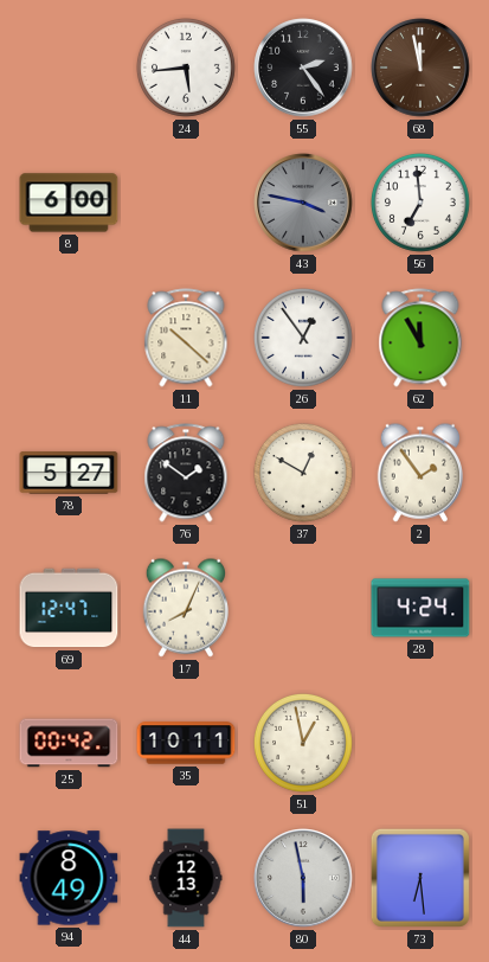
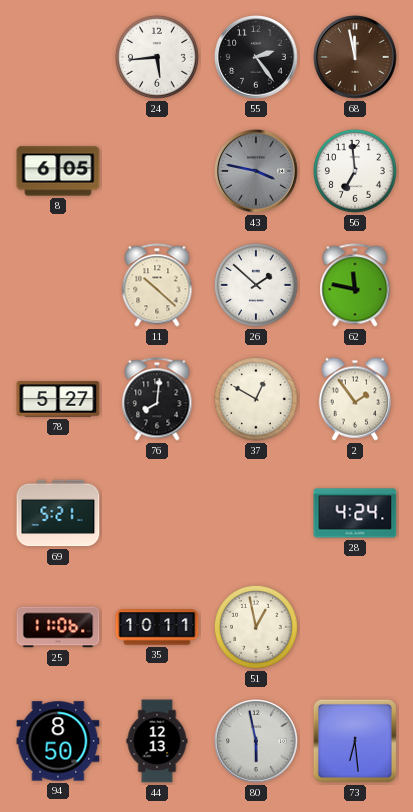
8: 6:00 -> 6:05 (58, 171)
26: 12:54 -> 1:52 (256, 285)
62: 11:55 -> 11:47 (355, 285)
76: 1:51 -> 8:01 (157, 399)
69: 12:47 -> 5:21 (58, 513)
17: 8:04 -> none (185, 608)
25: 00:42 -> 11:06 (58, 627)
94: 8:49 -> 8:50 (58, 741)
